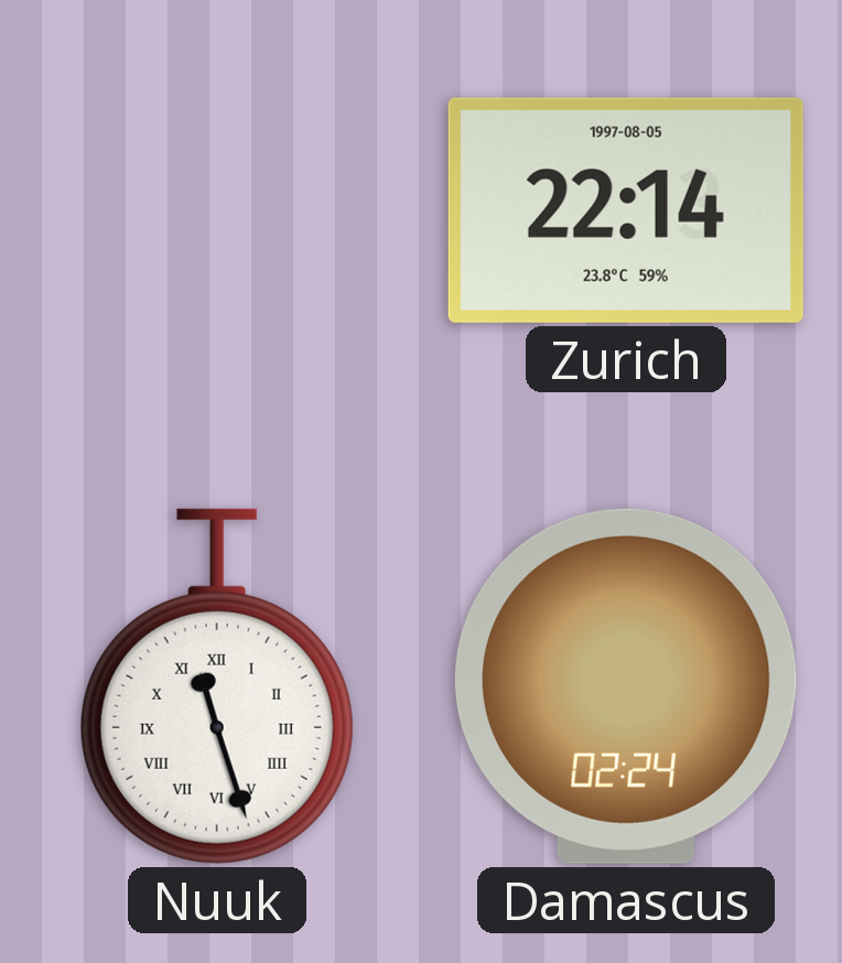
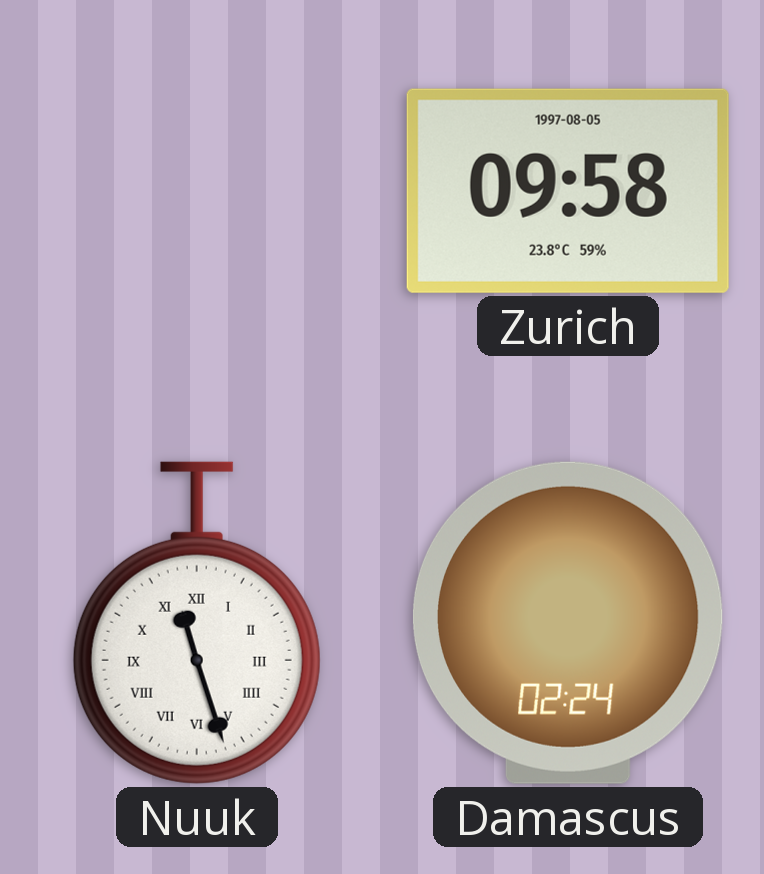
Zurich: 22:14 -> 09:58 (568, 191)
